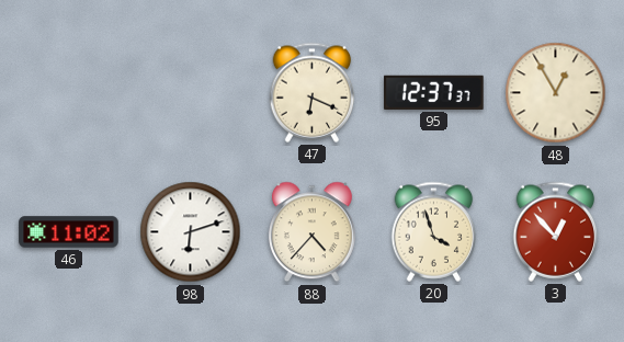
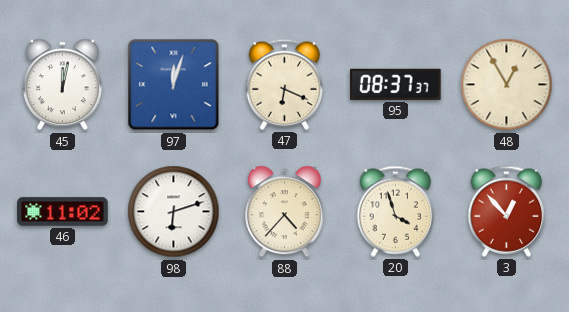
45: none -> 12:02 (62, 85)
97: none -> 12:03 (174, 85)
95: 12:37 -> 08:37 (396, 84)
